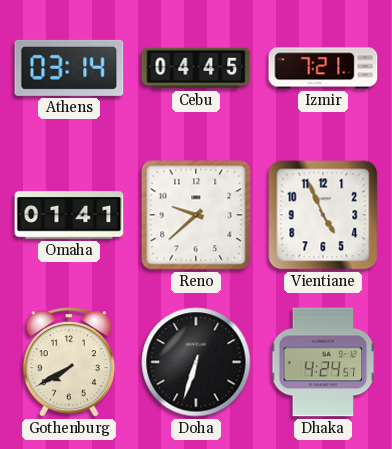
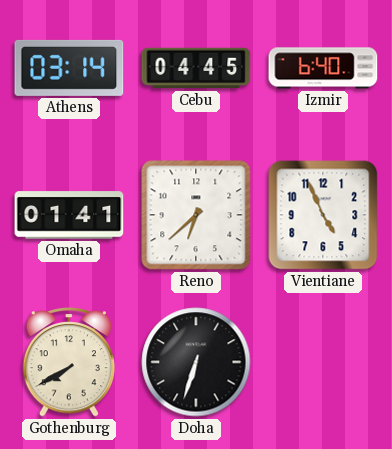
Izmir: 7:21 -> 6:40 (323, 68)
Reno: 9:38 -> 6:38 (196, 215)
Dhaka: 4:24 -> none (323, 362)
